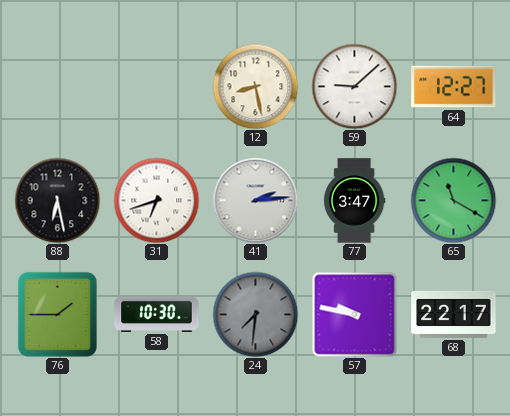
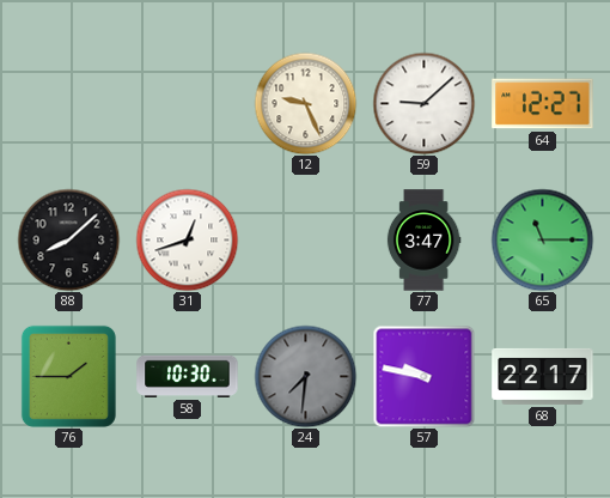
12: 8:28 -> 9:26 (305, 103)
88: 6:28 -> 8:08 (68, 239)
31: 6:42 -> 12:42 (187, 239)
41: 2:14 -> none (255, 200)
65: 11:20 -> 11:15 (542, 239)
